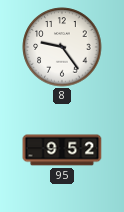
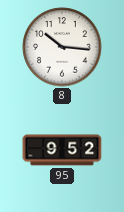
8: 9:24 -> 10:16 (62, 47)
